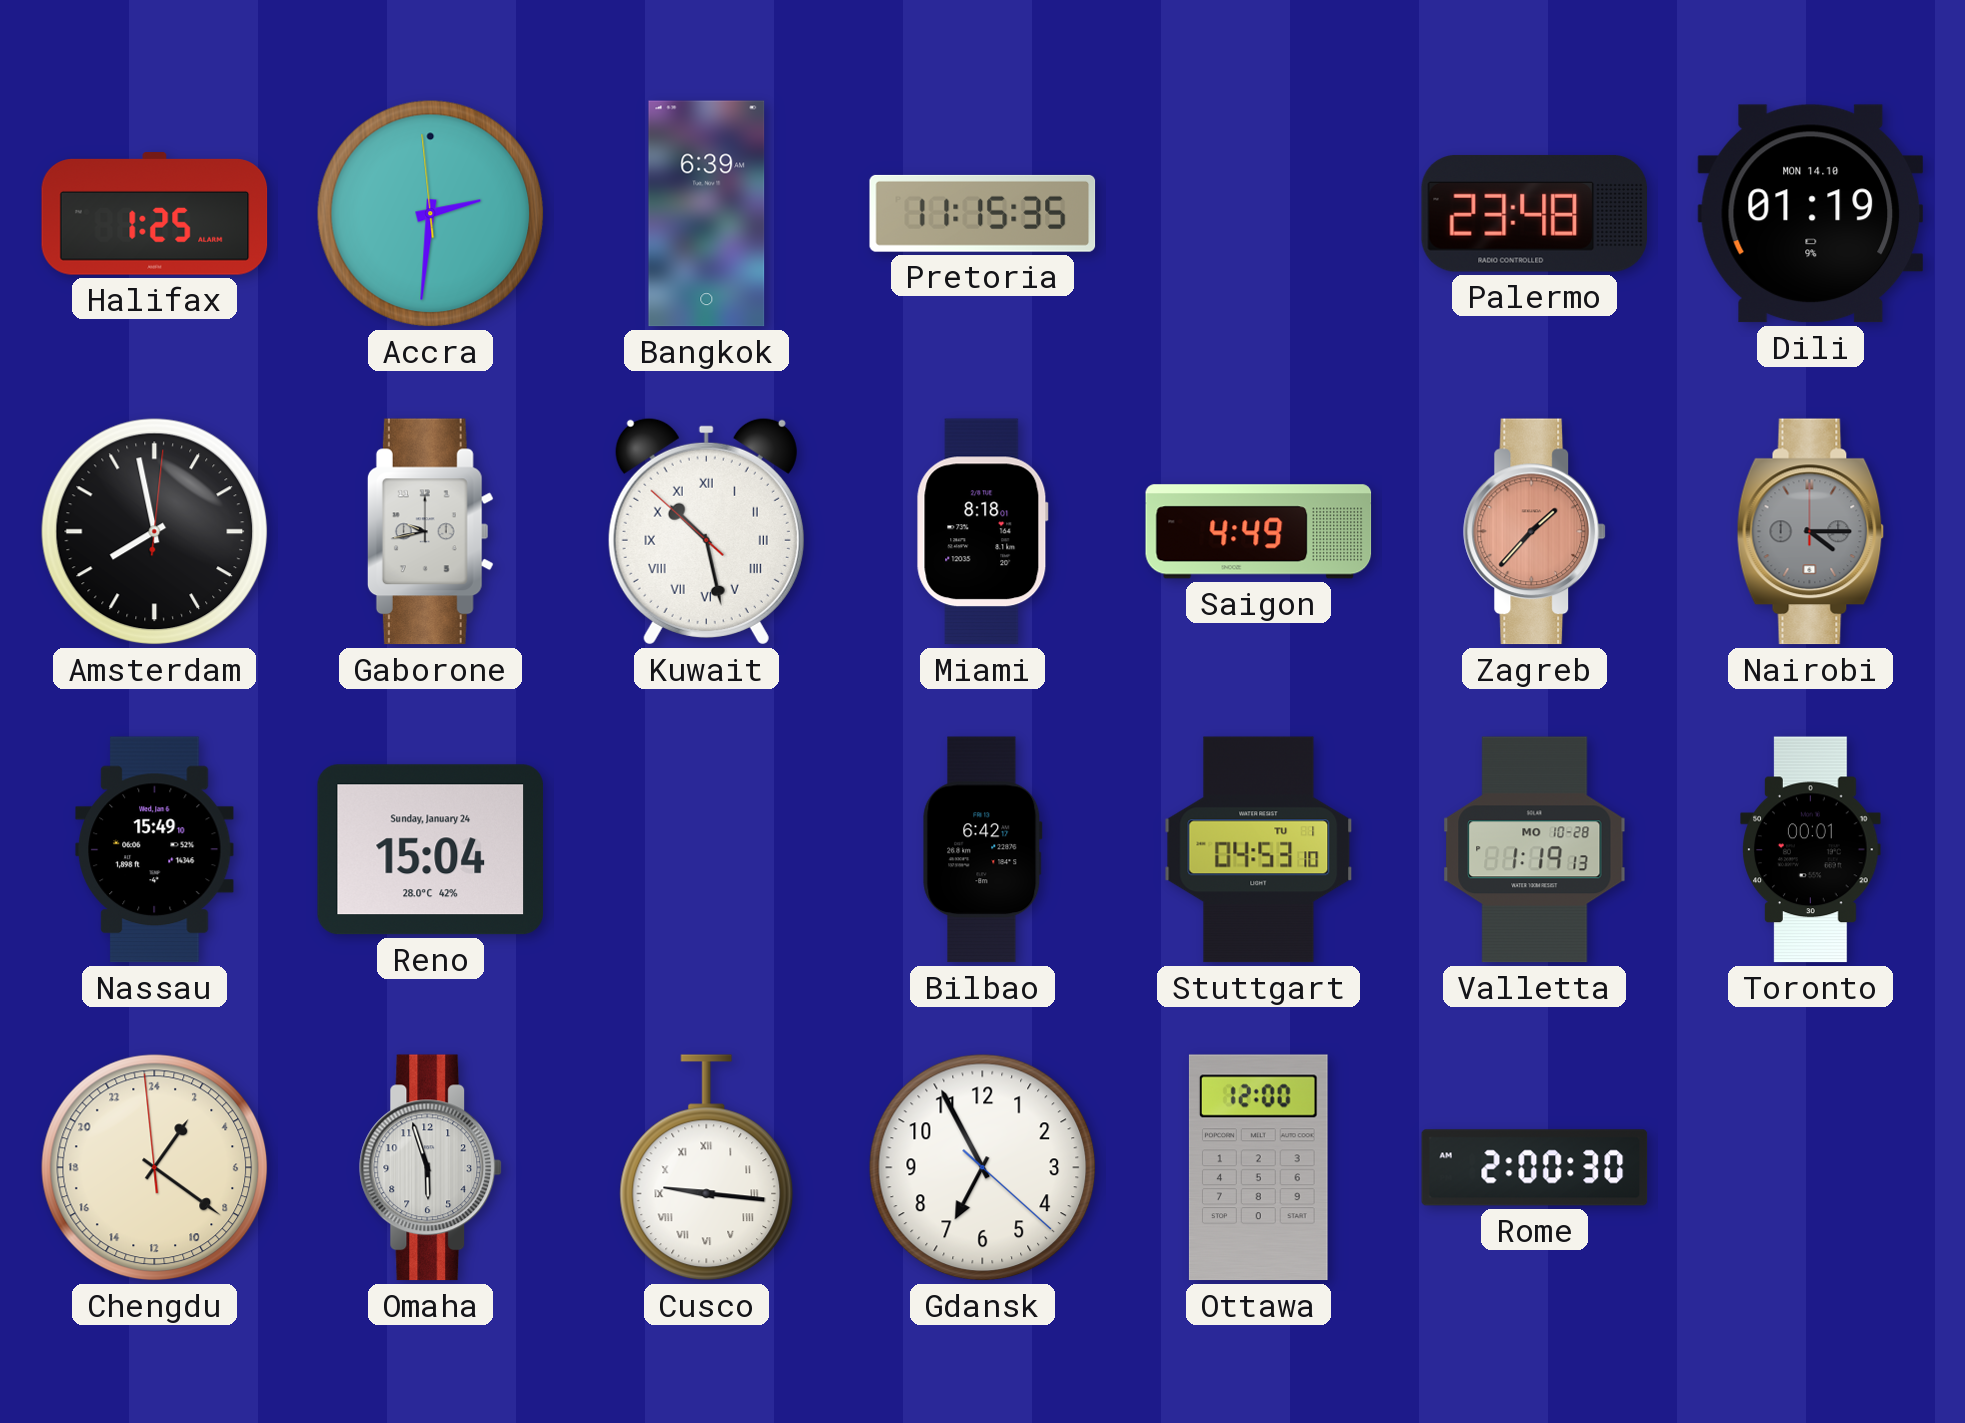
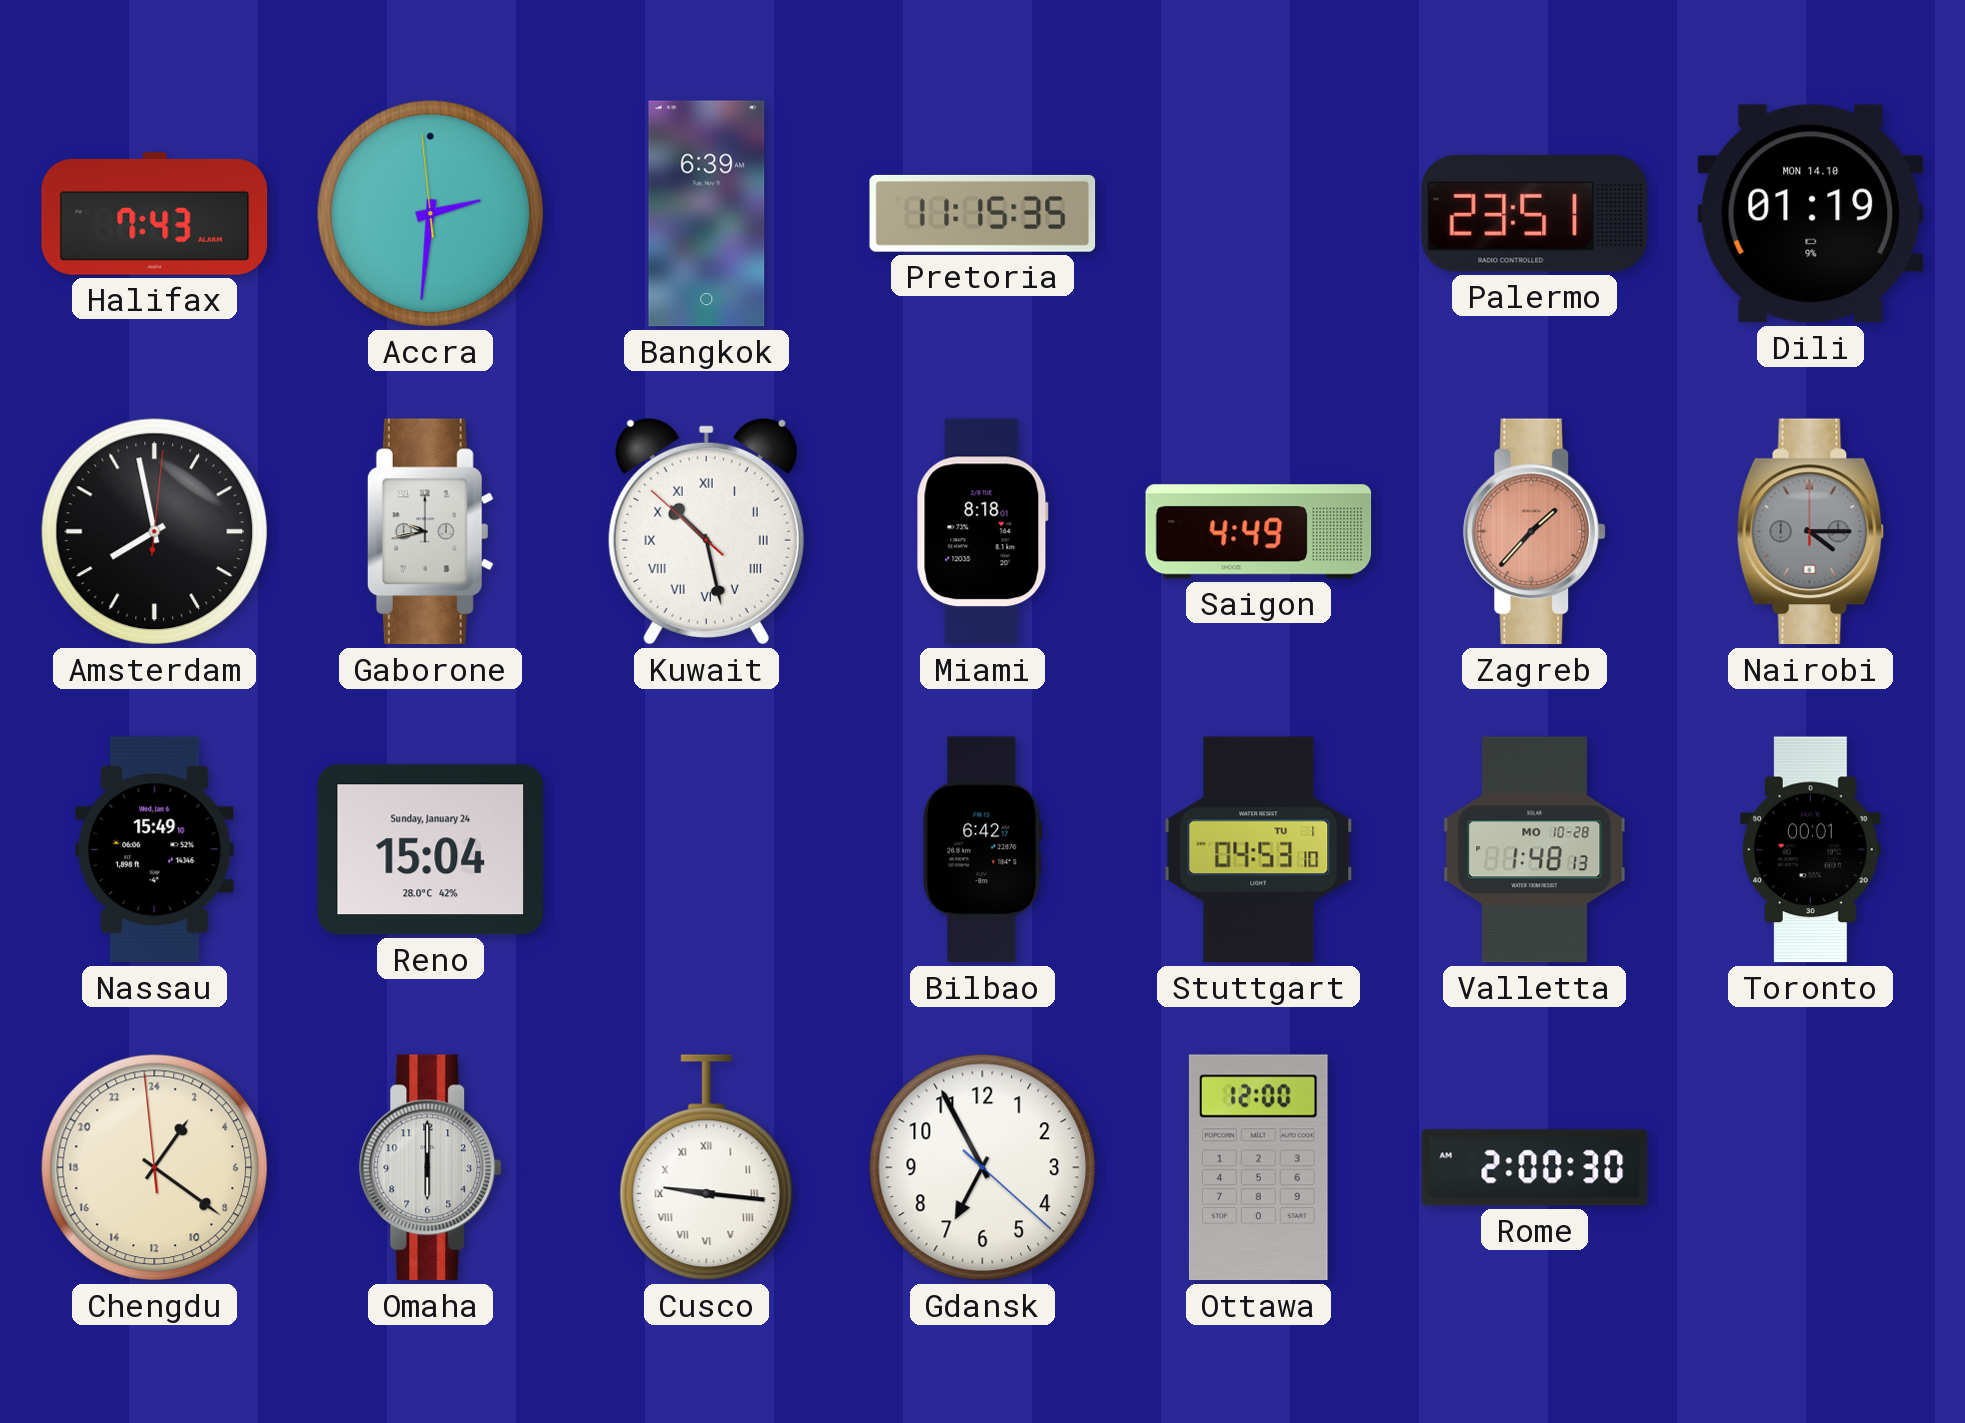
Halifax: 1:25 -> 7:43 (155, 214)
Palermo: 23:48 -> 23:51 (1534, 213)
Valletta: 1:19 -> 1:48 (1535, 850)
Omaha: 5:57 -> 6:00 (431, 1168)
